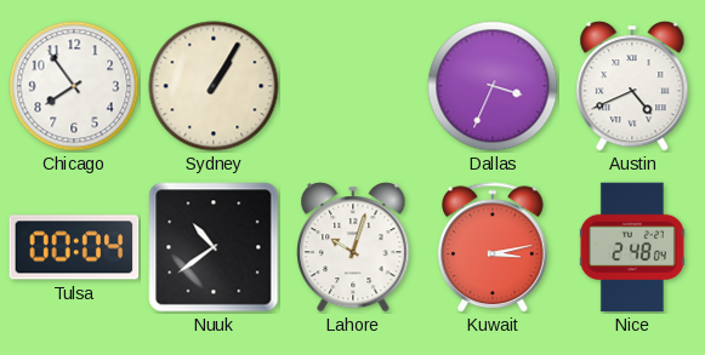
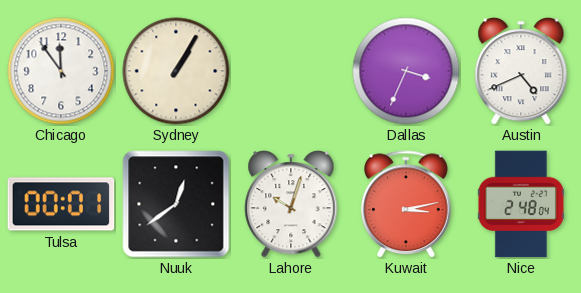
Chicago: 7:54 -> 11:54 (61, 71)
Tulsa: 00:04 -> 00:01 (61, 204)
Nuuk: 10:39 -> 12:39 (176, 204)
